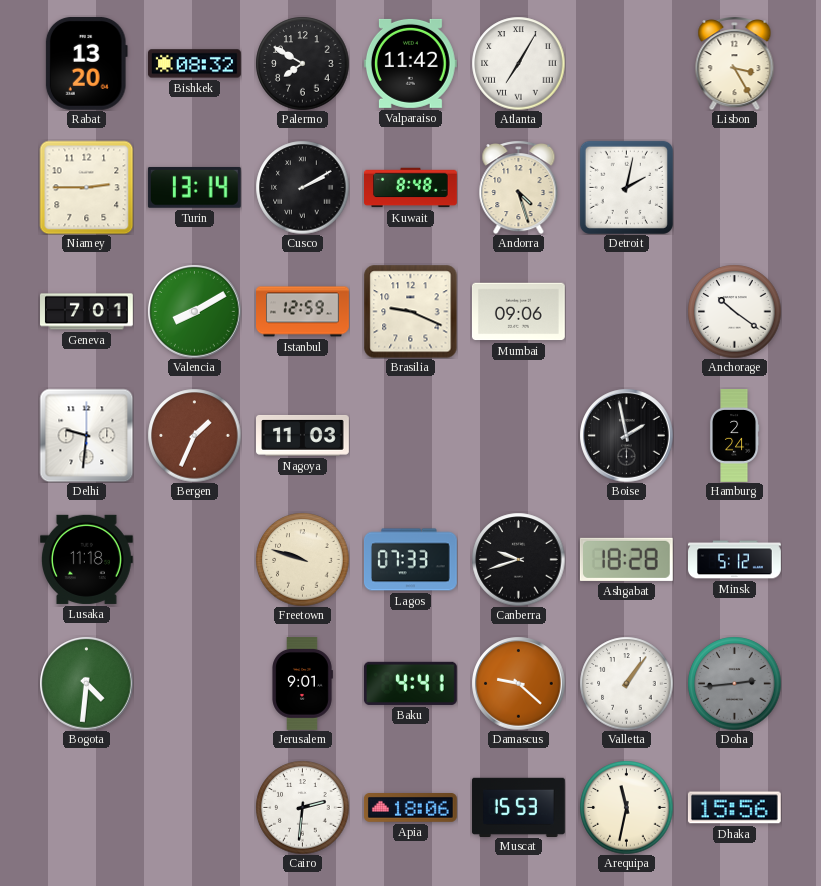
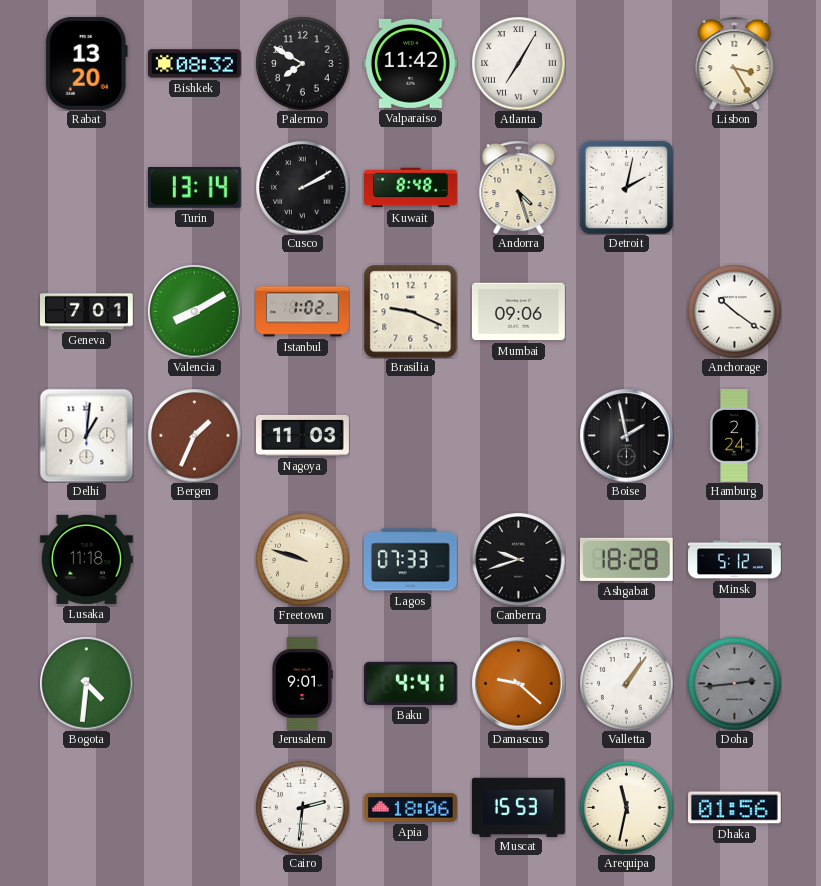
Niamey: 2:45 -> none (86, 187)
Istanbul: 12:59 -> 1:02 (303, 312)
Delhi: 9:31 -> 1:01 (86, 435)
Dhaka: 15:56 -> 01:56 (734, 808)
